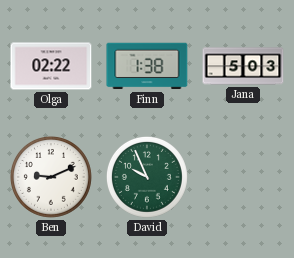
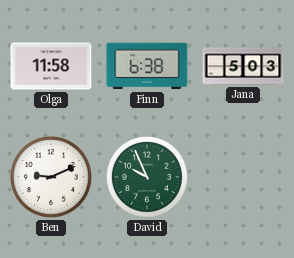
Olga: 02:22 -> 11:58 (51, 66)
Finn: 1:38 -> 6:38 (147, 66)
